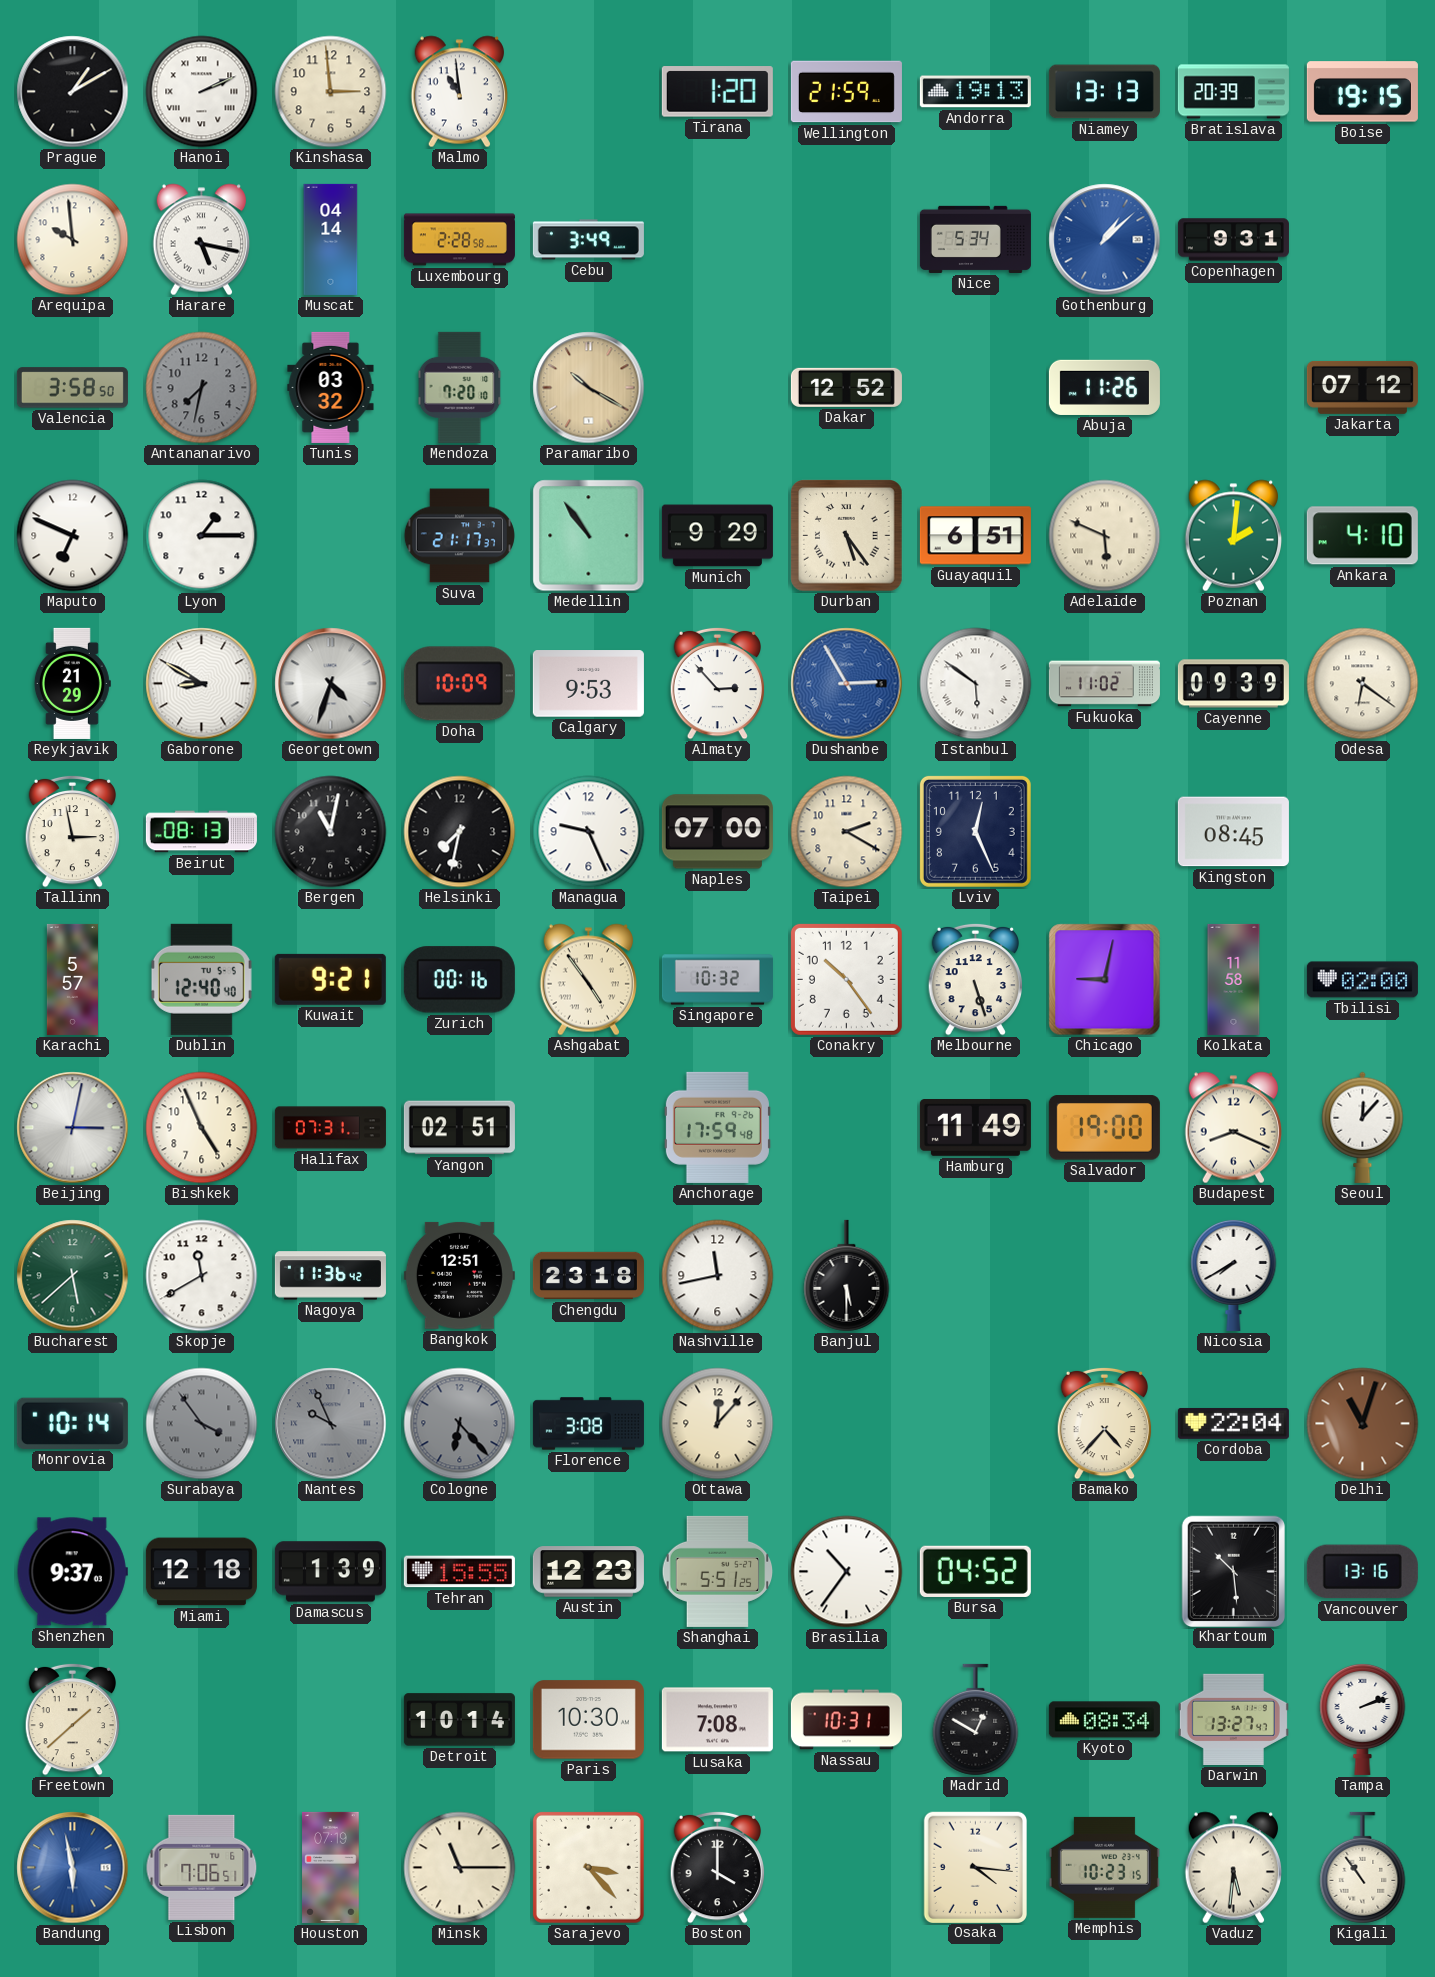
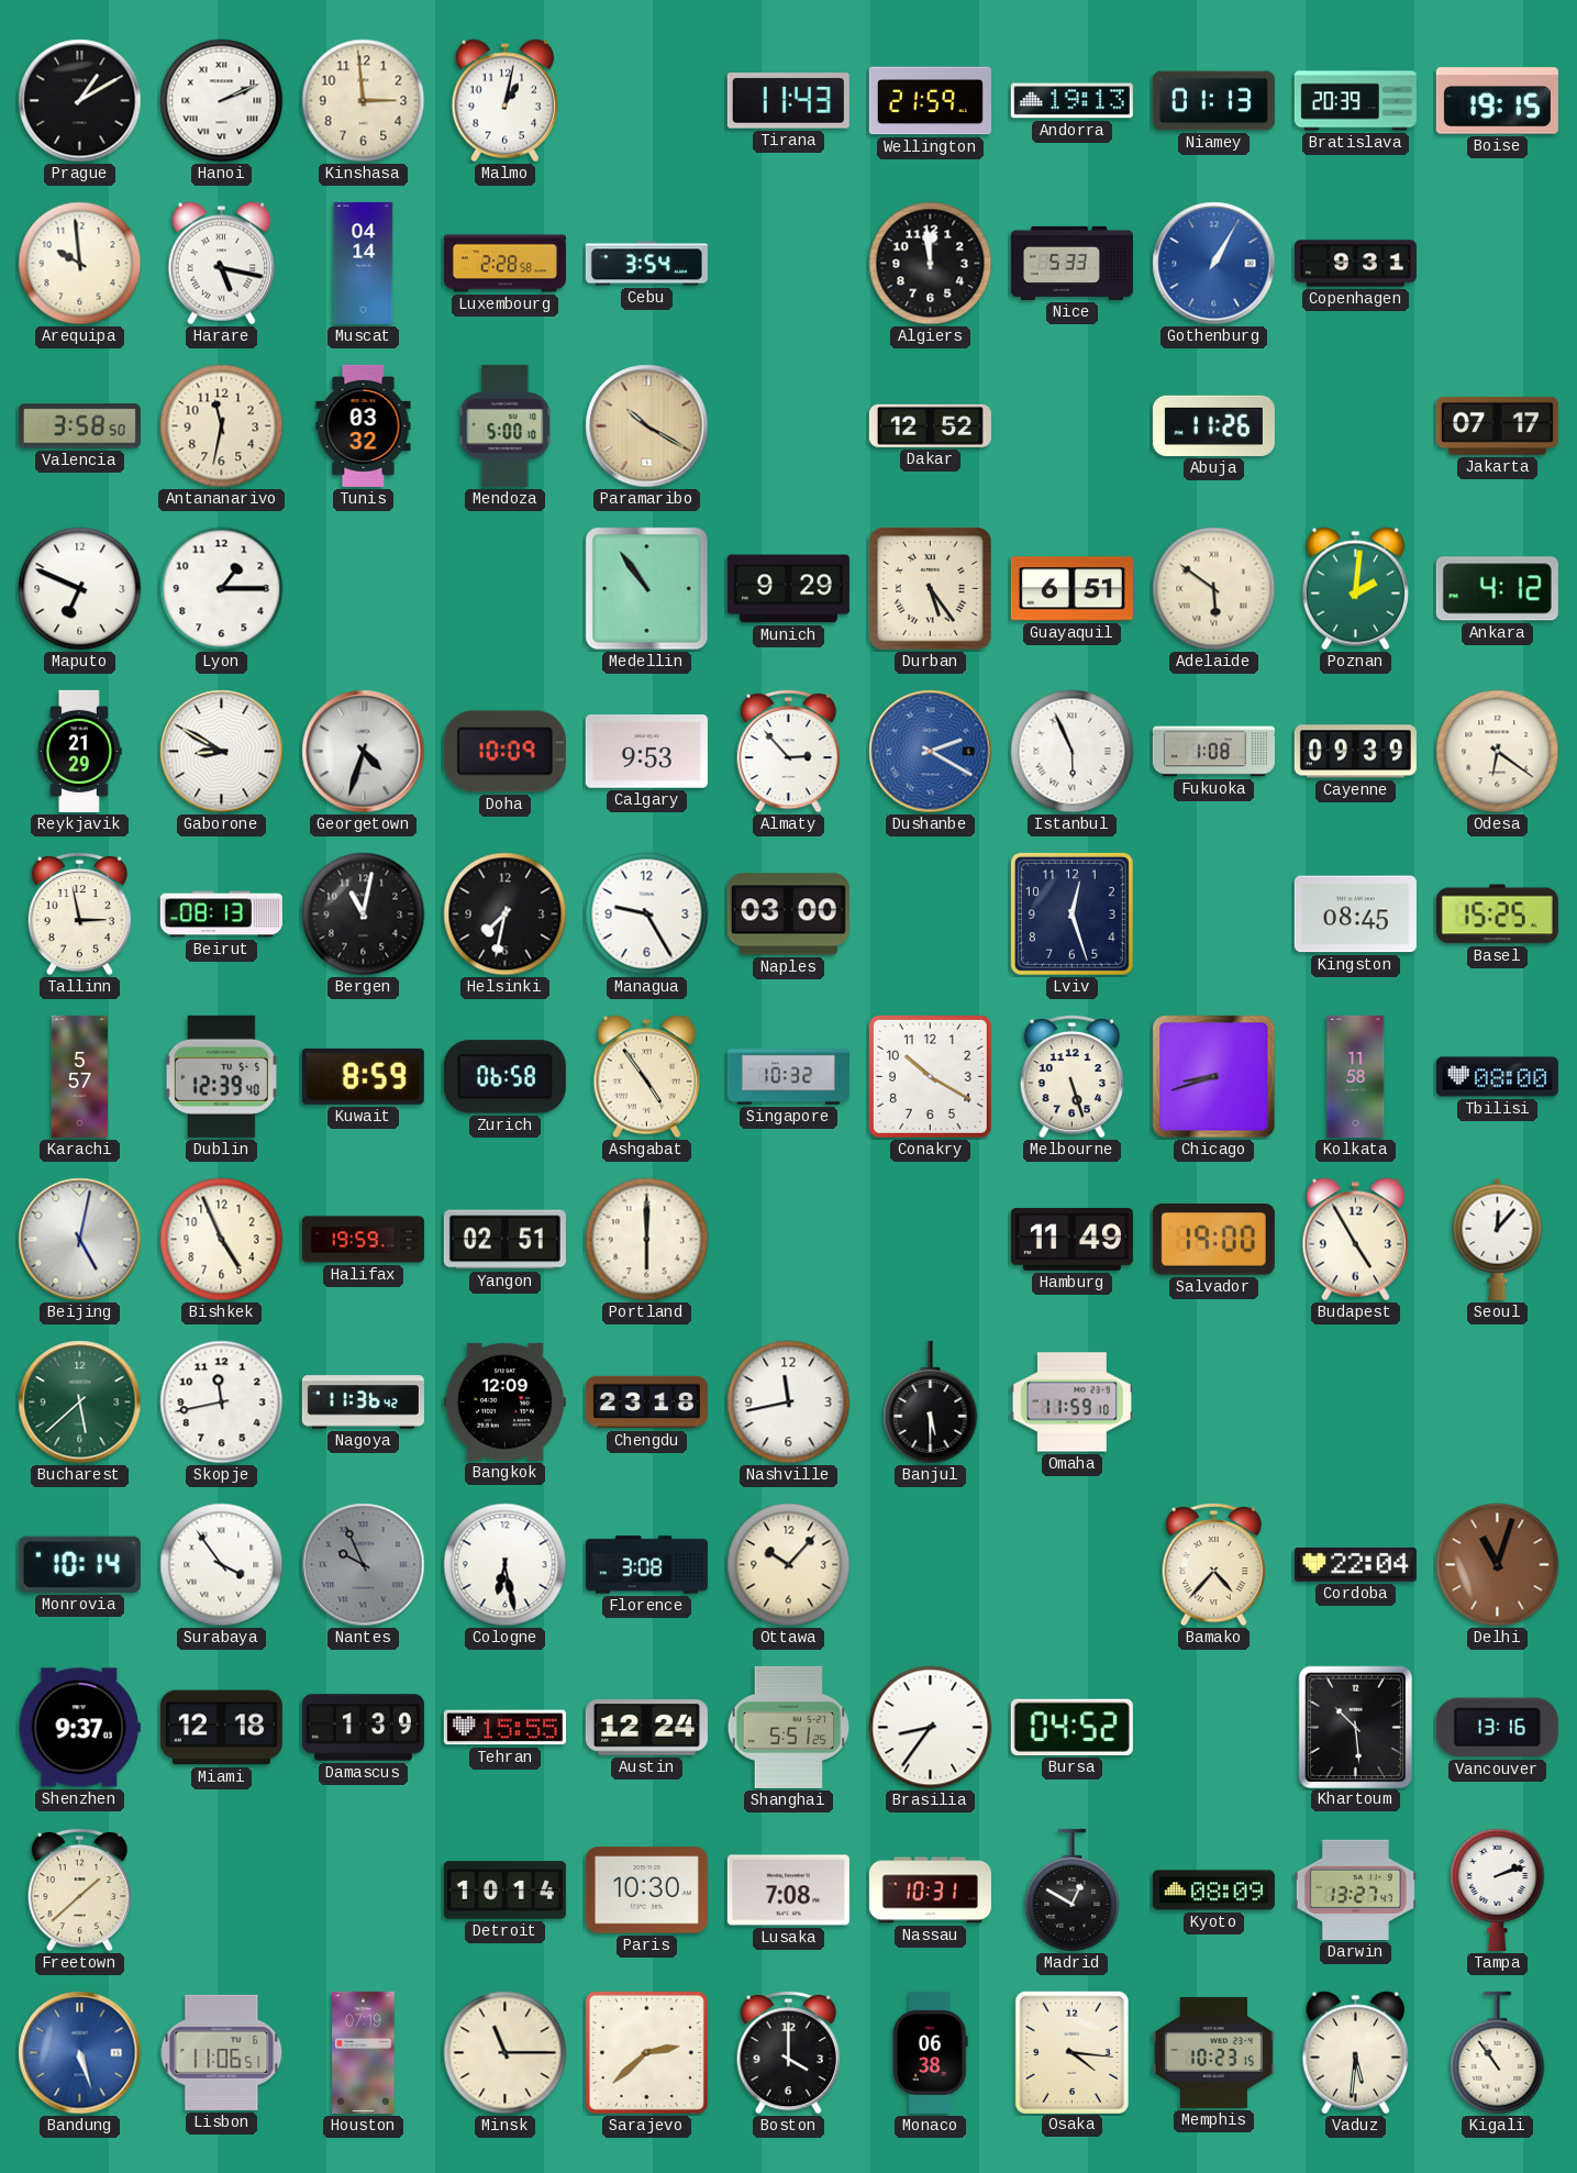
Malmo: 10:59 -> 1:02 (504, 101)
Tirana: 1:20 -> 11:43 (788, 101)
Niamey: 13:13 -> 01:13 (1213, 101)
Cebu: 3:49 -> 3:54 (646, 264)
Algiers: none -> 11:59 (931, 264)
Nice: 5:34 -> 5:33 (1071, 263)
Gothenburg: 1:08 -> 1:05 (1214, 264)
Antananarivo: 7:32 -> 11:32 (222, 426)
Antananarivo dial: grey -> cream (222, 426)
Mendoza: 7:20 -> 5:00 (506, 425)
Jakarta: 07:12 -> 07:17 (1497, 425)
Suva: 21:17 -> none (459, 536)
Adelaide: 5:49 -> 5:51 (1214, 589)
Ankara: 4:10 -> 4:12 (1497, 589)
Dushanbe: 2:55 -> 2:20 (931, 752)
Istanbul: 5:51 -> 5:56 (1073, 752)
Fukuoka: 11:02 -> 1:08 (1213, 752)
Managua: 9:26 -> 9:25 (647, 914)
Naples: 07:00 -> 03:00 (788, 914)
Taipei: 2:20 -> none (847, 832)
Lviv: 12:26 -> 12:27 (1071, 913)
Basel: none -> 15:25 (1497, 914)
Dublin: 12:40 -> 12:39 (221, 1076)
Kuwait: 9:21 -> 8:59 (363, 1076)
Zurich: 00:16 -> 06:58 (504, 1077)
Conakry: 10:24 -> 10:20 (930, 1076)
Chicago: 9:02 -> 8:42 (1214, 1077)
Tbilisi: 02:00 -> 08:00 (1497, 1077)
Beijing: 3:02 -> 5:02 (80, 1240)
Halifax: 07:31 -> 19:59 (363, 1240)
Portland: none -> 6:00 (647, 1240)
Anchorage: 17:59 -> none (717, 1127)
Budapest: 8:19 -> 4:55 (1355, 1240)
Skopje: 11:40 -> 11:43 (222, 1403)
Bangkok: 12:51 -> 12:09 (504, 1401)
Omaha: none -> 11:59 (1071, 1403)
Nicosia: 7:40 -> none (1234, 1275)
Surabaya dial: grey -> white (222, 1565)
Cologne: 6:23 -> 6:28 (506, 1565)
Cologne dial: grey -> white (506, 1565)
Ottawa: 12:07 -> 10:07 (789, 1565)
Austin: 12:23 -> 12:24 (646, 1728)
Brasilia: 10:36 -> 8:36 (931, 1728)
Kyoto: 08:34 -> 08:09 (1213, 1891)
Bandung: 5:58 -> 5:27 (80, 2053)
Lisbon: 7:06 -> 11:06 (222, 2052)
Sarajevo: 3:23 -> 2:38 (646, 2052)
Monaco: none -> 06:38 (931, 2052)
